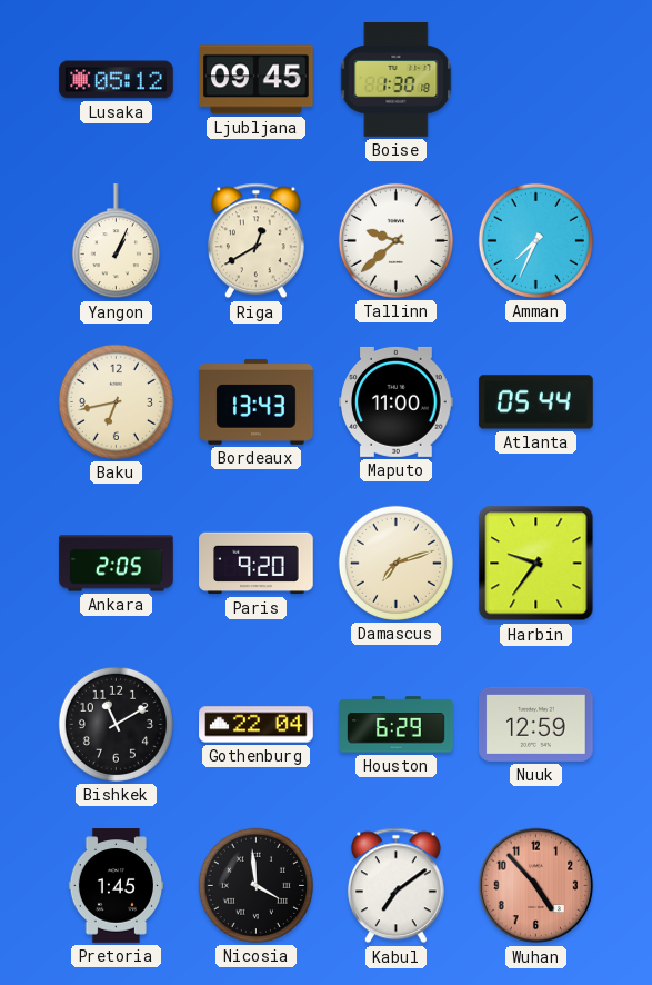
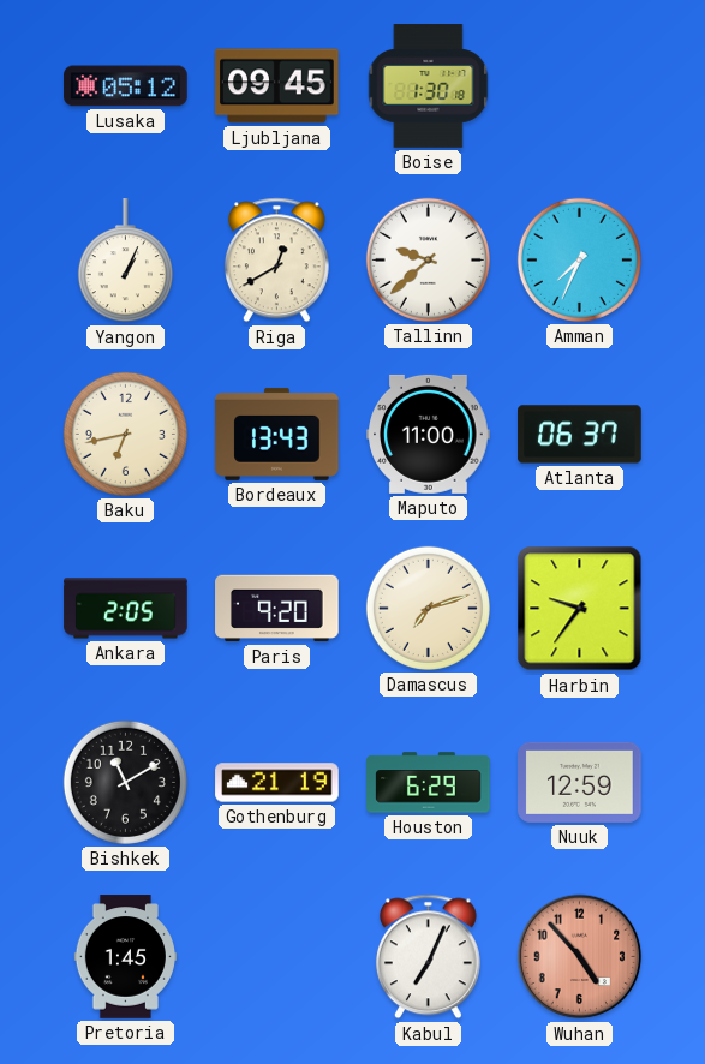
Atlanta: 05:44 -> 06:37 (580, 435)
Gothenburg: 22:04 -> 21:19 (277, 783)
Nicosia: 3:59 -> none (255, 885)
Kabul: 7:09 -> 7:04 (428, 957)
